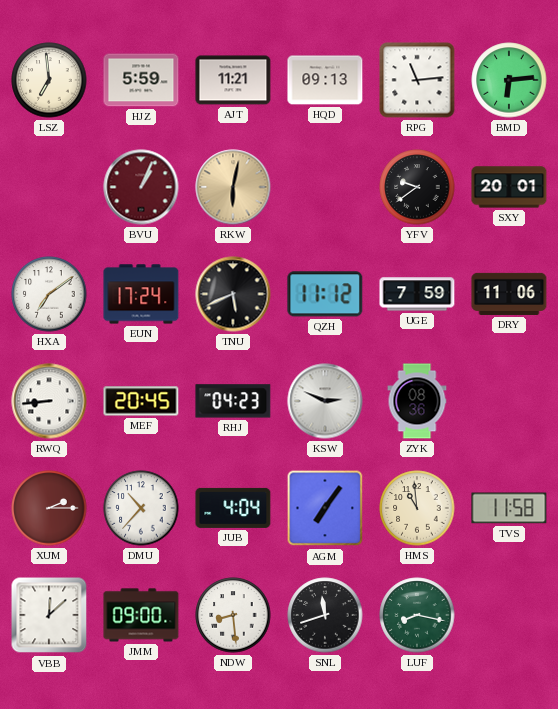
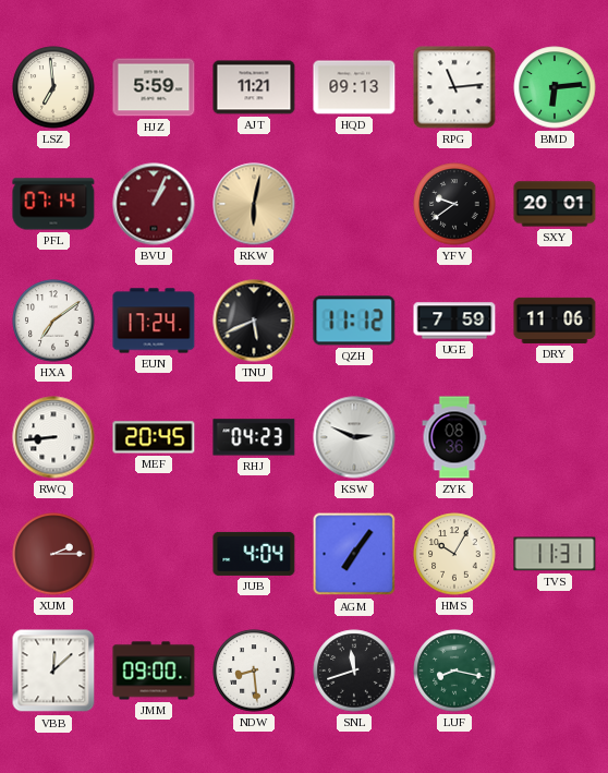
PFL: none -> 07:14 (53, 204)
DMU: 10:37 -> none (141, 508)
HMS: 10:59 -> 10:05 (454, 554)
TVS: 11:58 -> 11:31 (555, 554)
